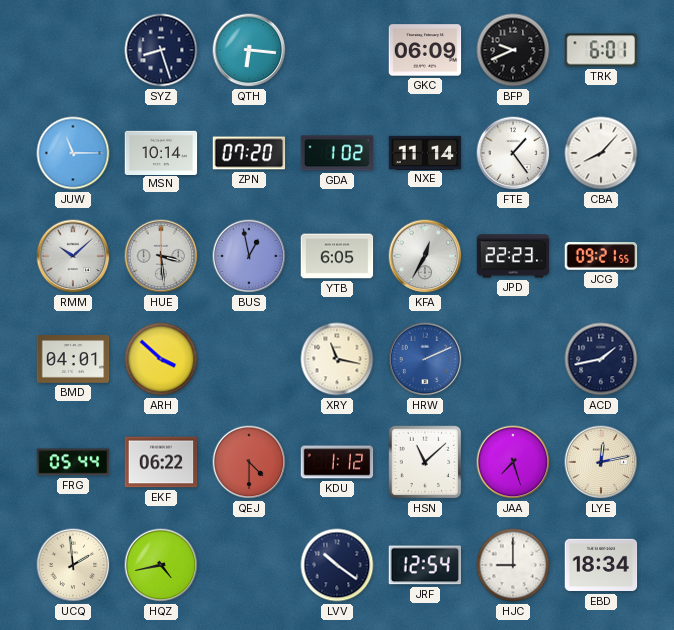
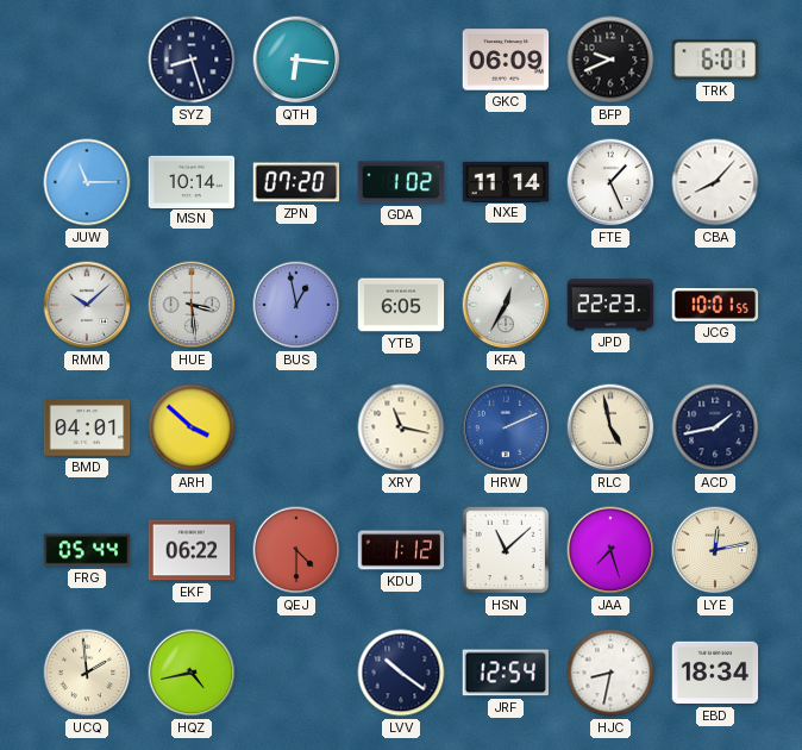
FTE: 1:24 -> 1:26 (610, 182)
JCG: 09:21 -> 10:01 (715, 305)
RLC: none -> 4:58 (610, 427)
HJC: 9:00 -> 8:32 (610, 673)
